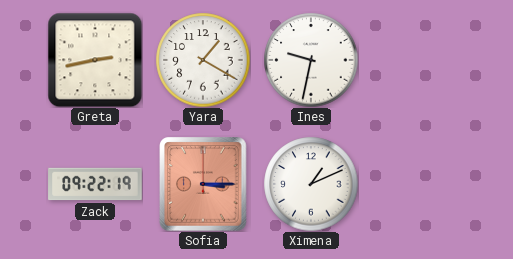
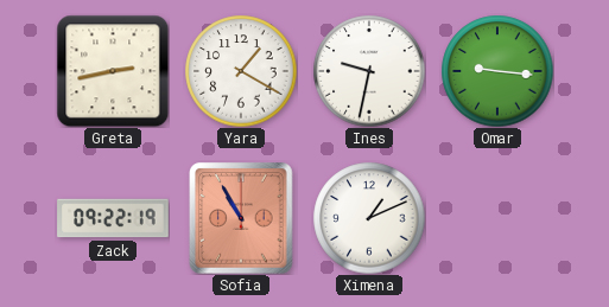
Omar: none -> 9:16 (497, 71)
Sofia: 3:15 -> 10:55 (241, 218)
